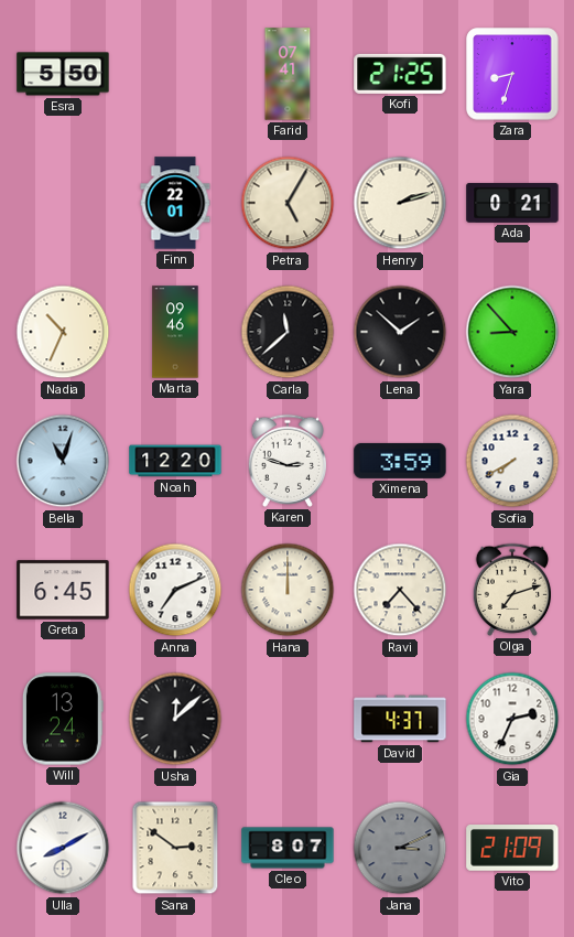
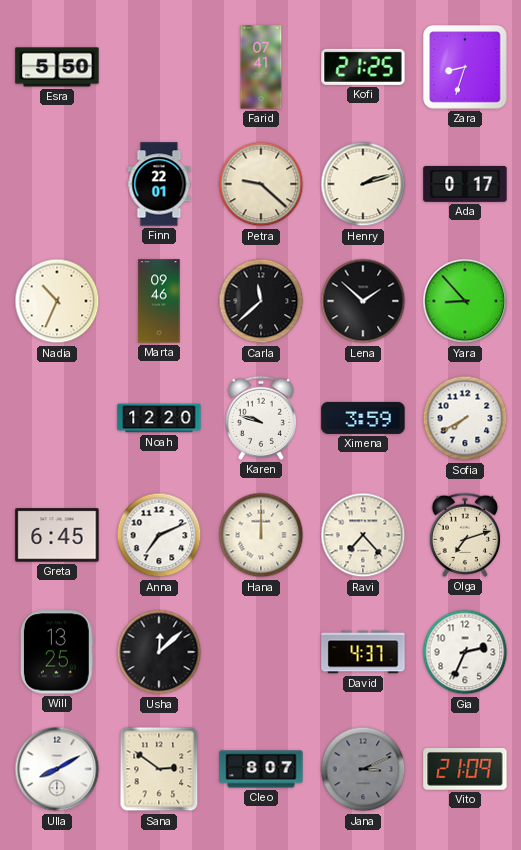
Petra: 5:05 -> 9:22 (261, 184)
Ada: 0:21 -> 0:17 (465, 184)
Bella: 11:03 -> none (63, 461)
Karen: 2:48 -> 9:48 (260, 418)
Will: 13:24 -> 13:25 (57, 652)
